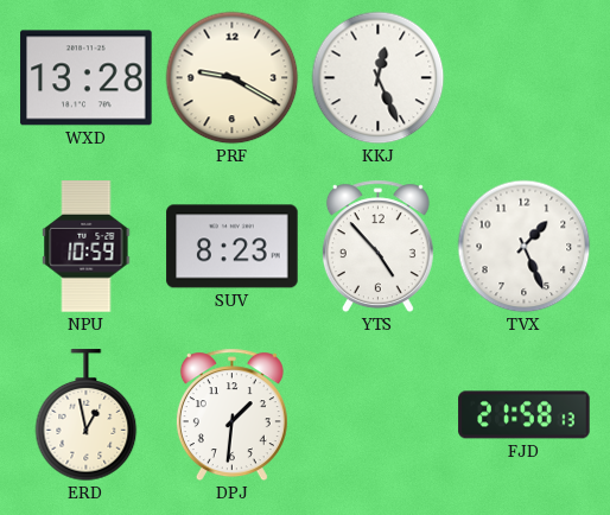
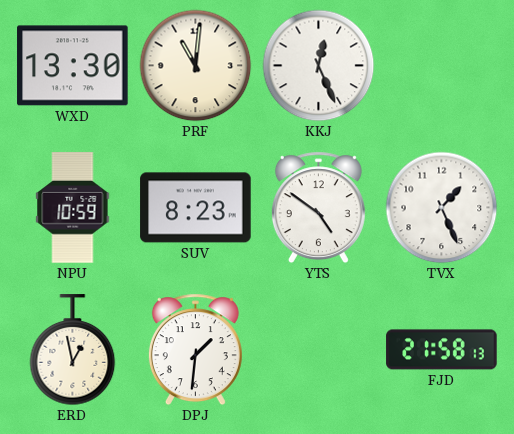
WXD: 13:28 -> 13:30 (73, 66)
PRF: 9:20 -> 11:01 (196, 66)
YTS: 4:53 -> 4:51 (318, 208)
